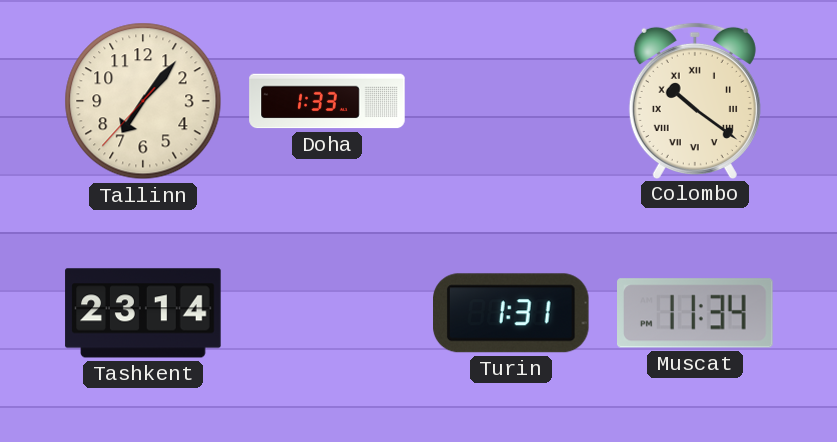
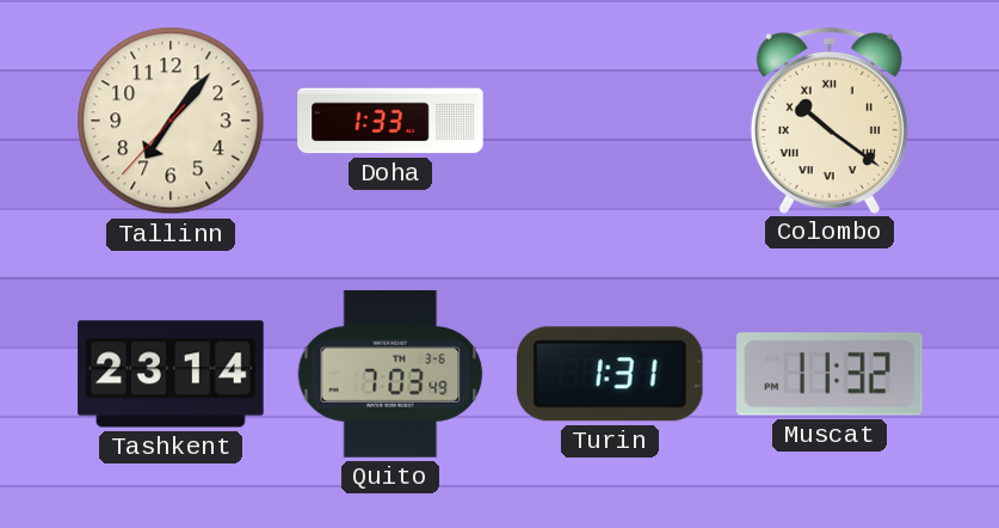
Quito: none -> 7:03 (390, 375)
Muscat: 11:34 -> 11:32 (831, 374)
